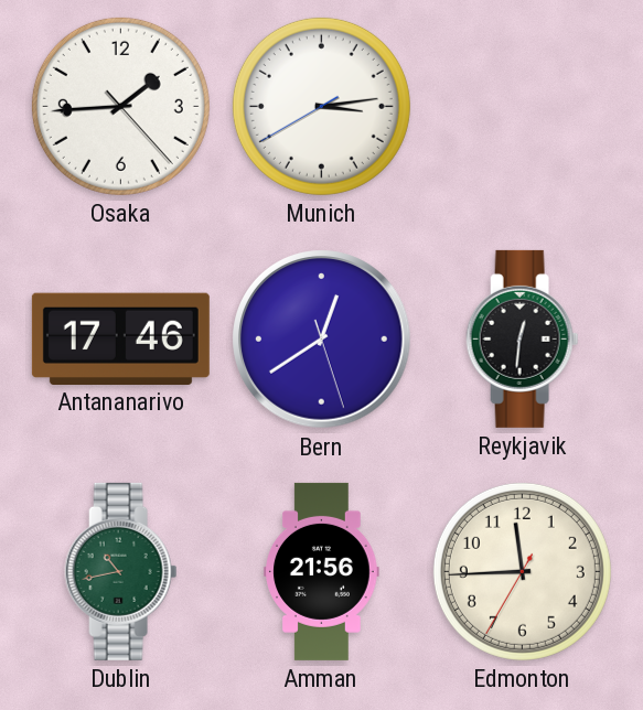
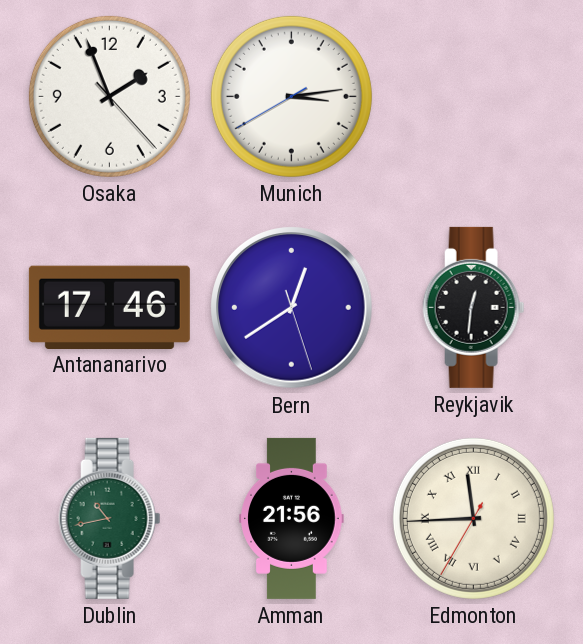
Osaka: 1:44 -> 1:56 (109, 96)
Edmonton numerals: Arabic -> Roman (473, 518)
